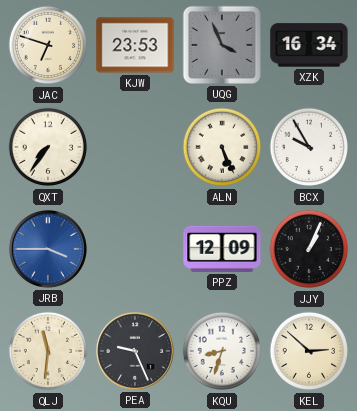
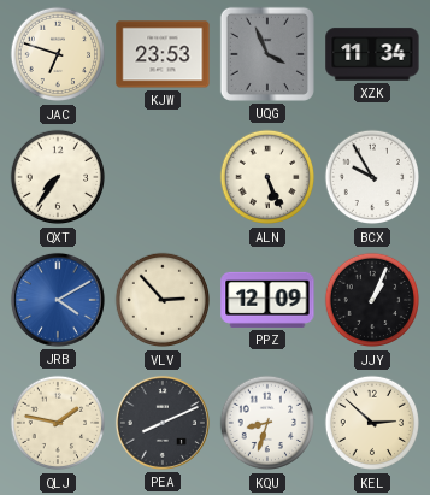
XZK: 16:34 -> 11:34 (372, 54)
JRB: 3:45 -> 4:10 (58, 300)
VLV: none -> 2:53 (163, 300)
QLJ: 11:31 -> 1:47 (58, 423)
PEA: 9:26 -> 8:11 (163, 423)
